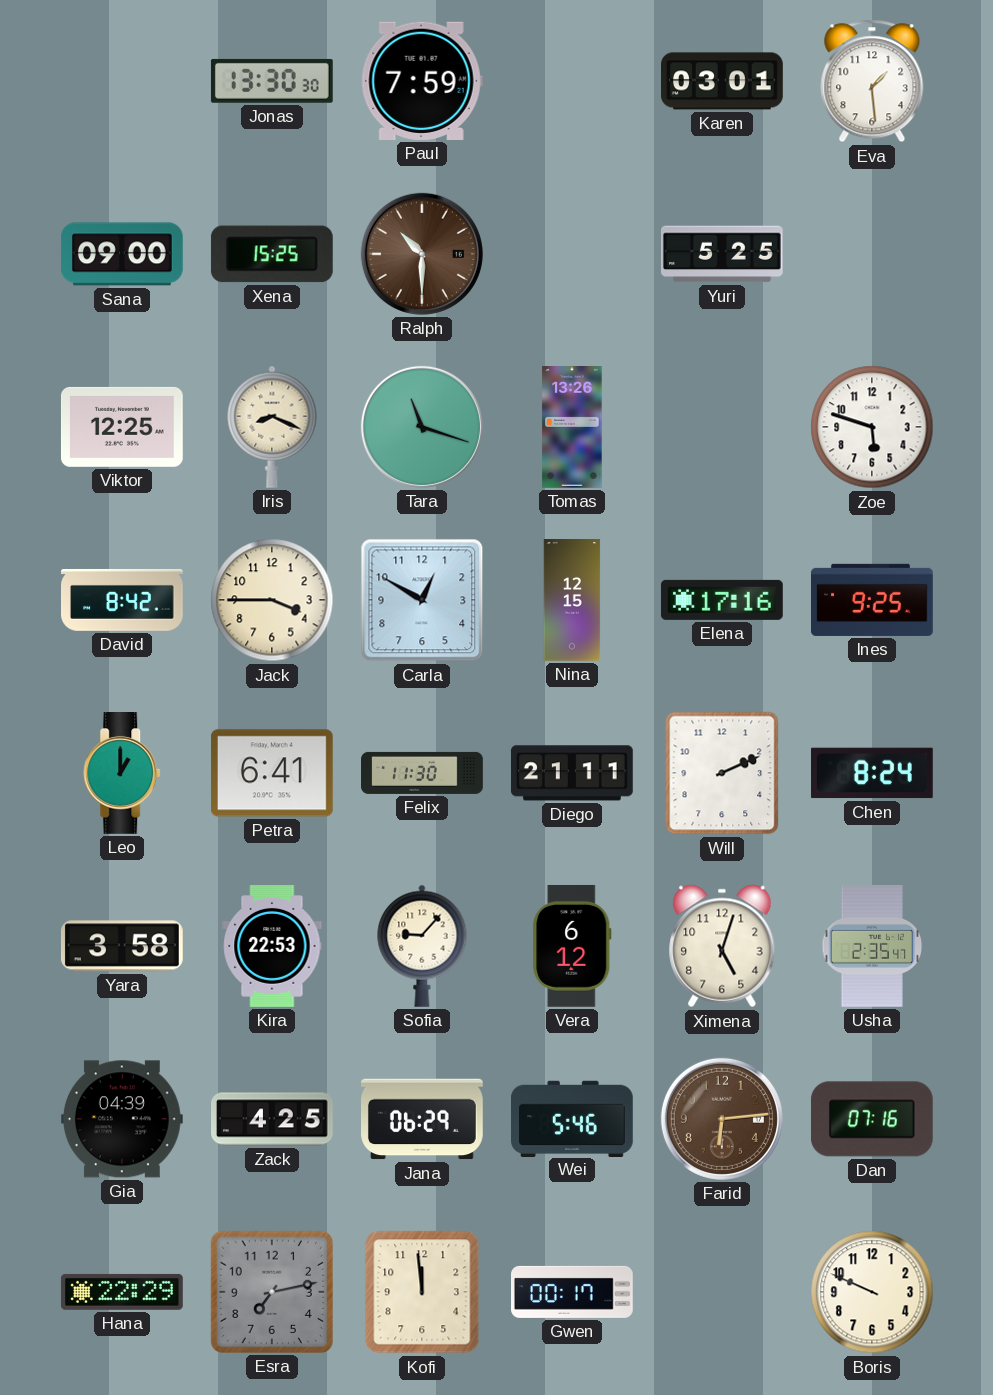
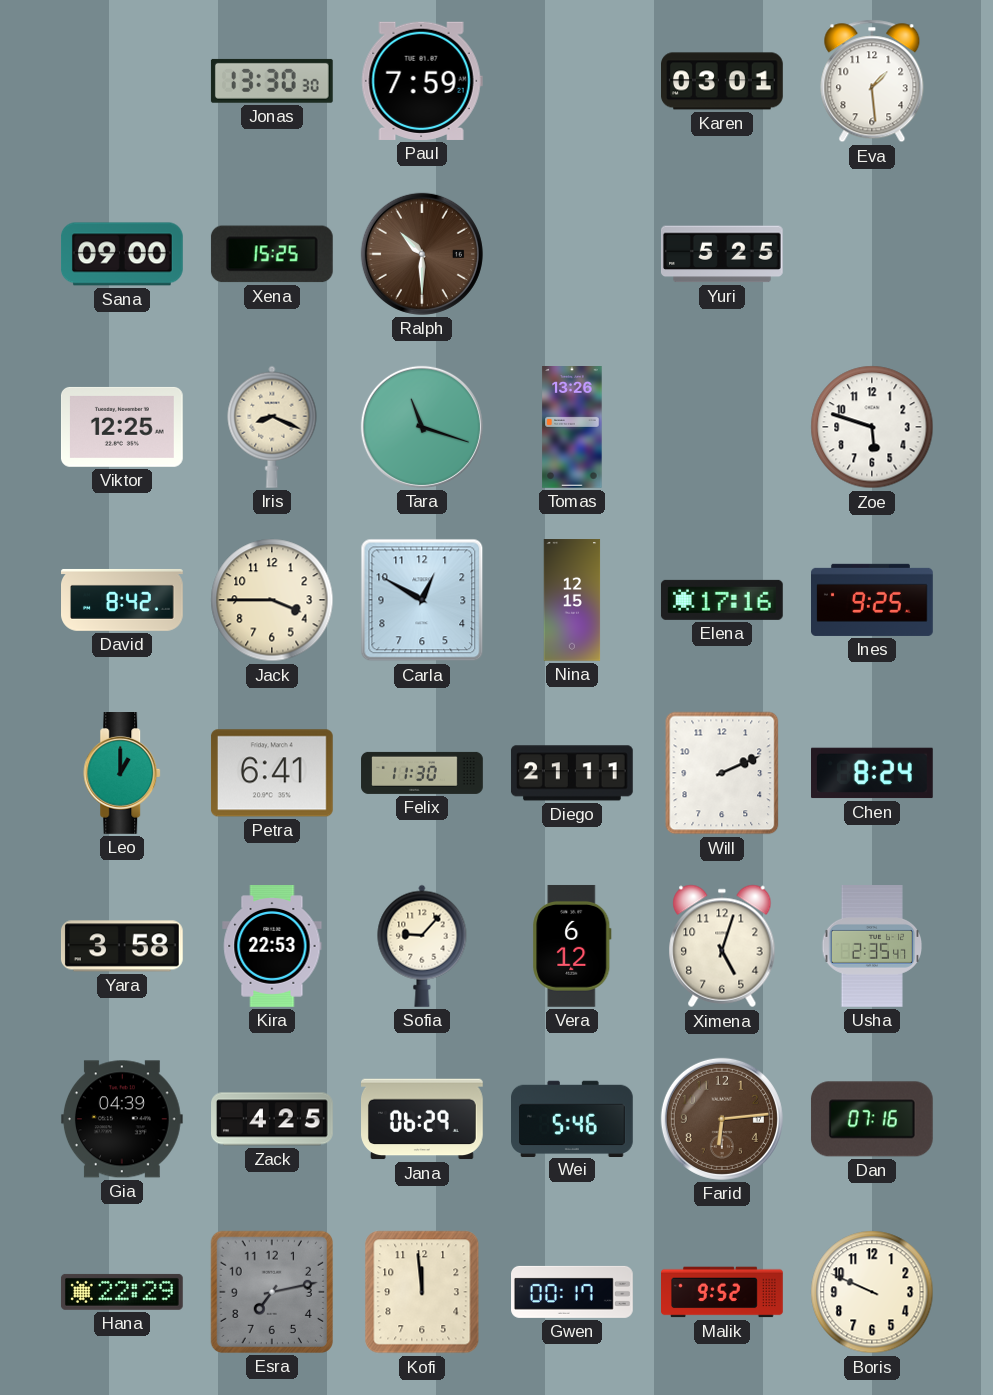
Malik: none -> 9:52 (723, 1292)
